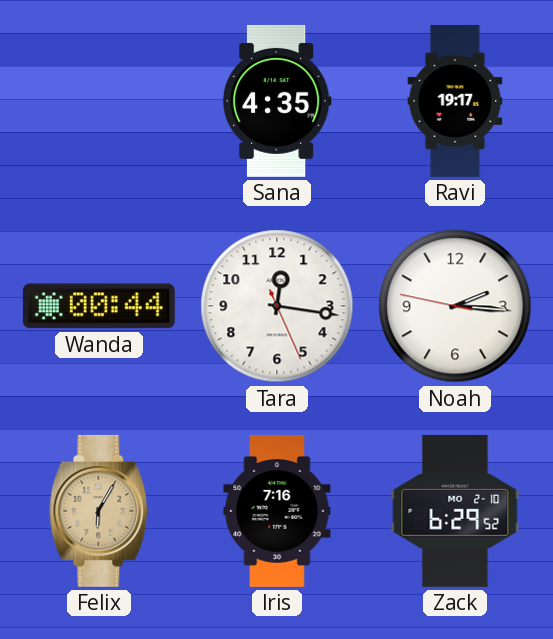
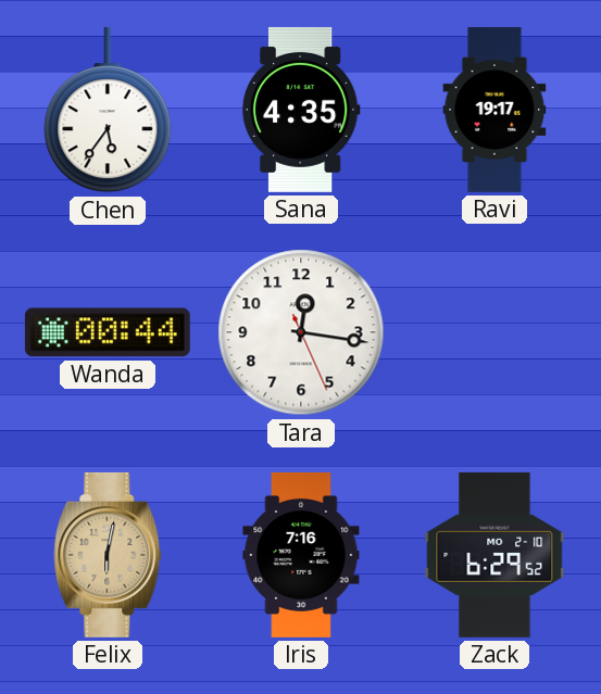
Chen: none -> 5:36 (108, 110)
Noah: 2:15 -> none (455, 306)
Felix: 6:05 -> 6:02 (108, 555)
